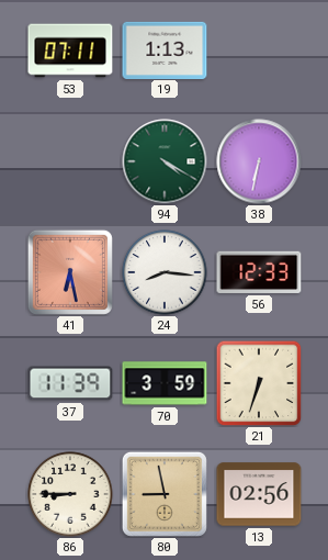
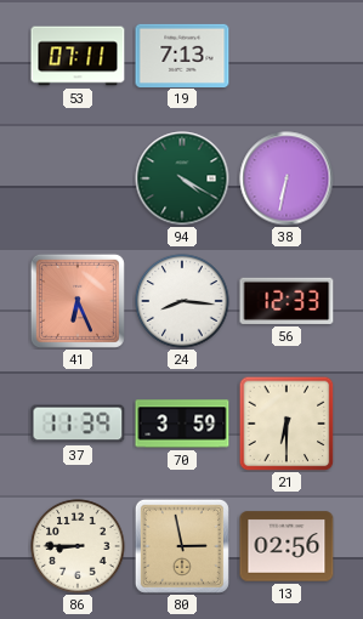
19: 1:13 -> 7:13 (182, 55)
41: 6:28 -> 6:26 (78, 301)
21: 6:33 -> 6:30 (287, 424)
80: 8:58 -> 2:58 (182, 546)
